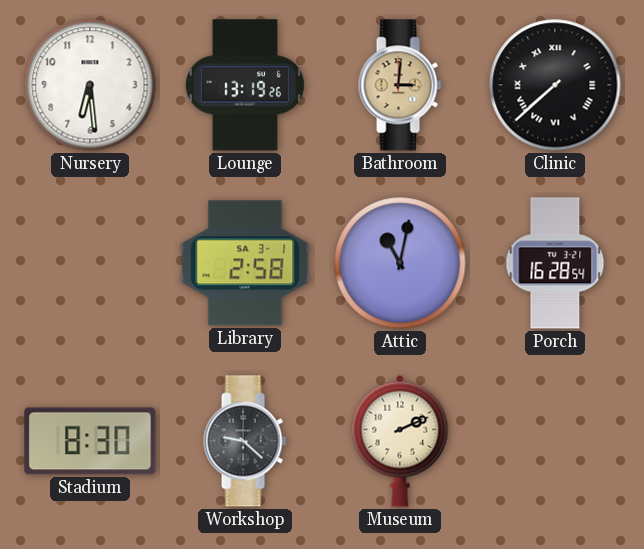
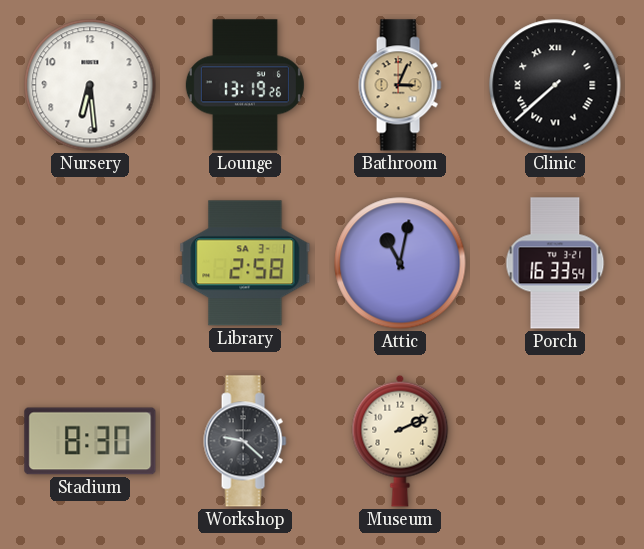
Bathroom: 3:01 -> 3:04 (400, 85)
Porch: 16:28 -> 16:33 (555, 263)
